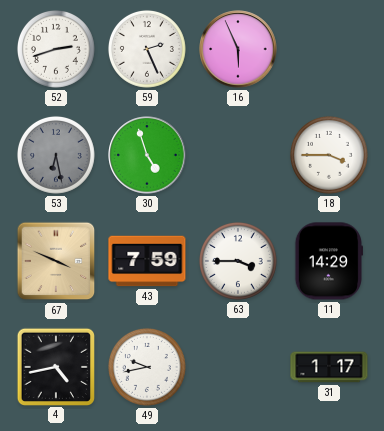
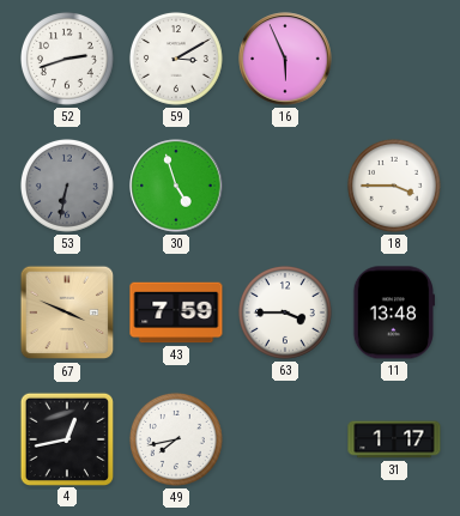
59: 2:26 -> 3:10 (176, 59)
53: 6:28 -> 6:32 (67, 186)
11: 14:29 -> 13:48 (393, 312)
4: 4:43 -> 12:43 (66, 438)
49: 9:43 -> 7:43 (176, 439)
